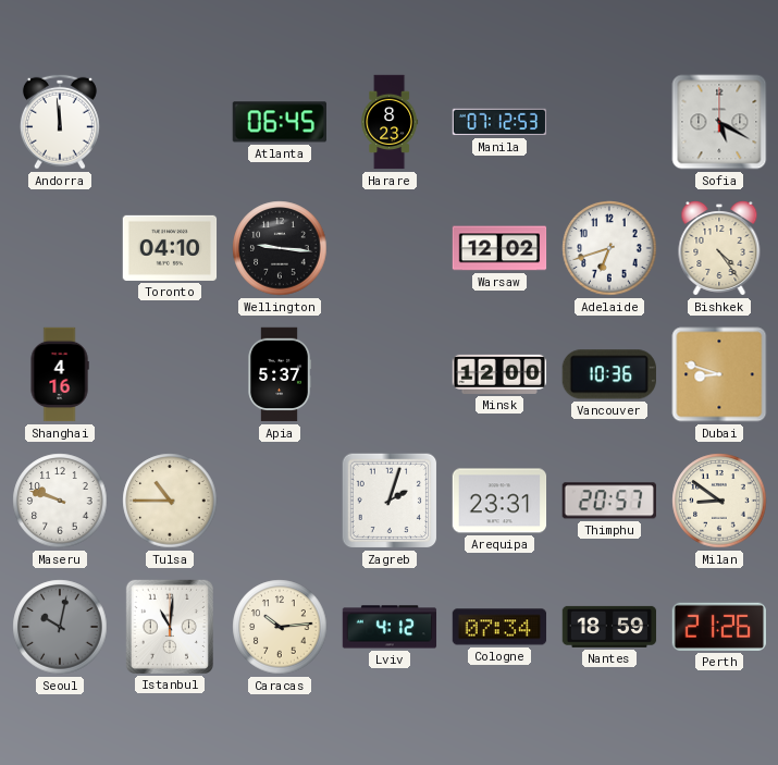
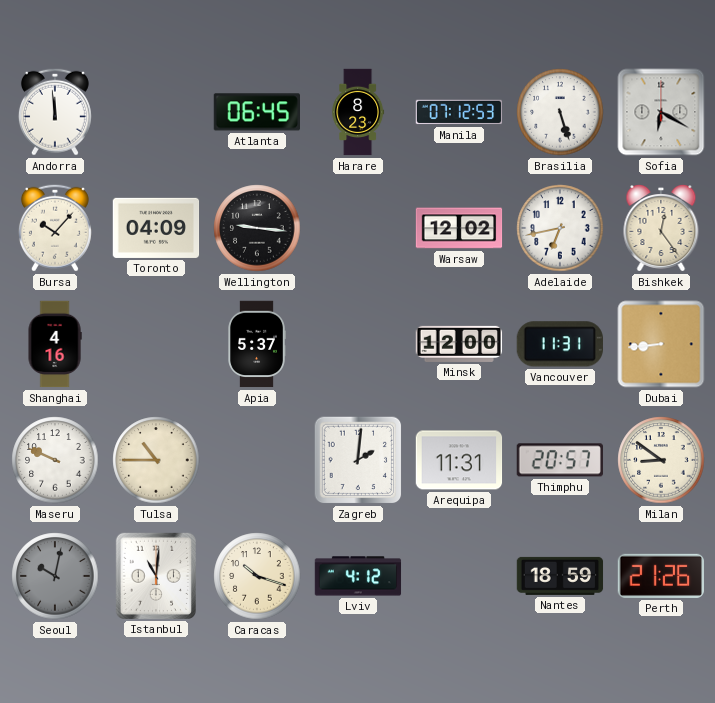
Brasilia: none -> 5:27 (560, 112)
Sofia: 5:20 -> 6:20 (661, 112)
Bursa: none -> 10:07 (55, 228)
Toronto: 04:10 -> 04:09 (156, 228)
Adelaide: 6:42 -> 6:43 (560, 228)
Bishkek: 4:24 -> 12:24 (661, 229)
Vancouver: 10:36 -> 11:31 (560, 344)
Dubai: 8:48 -> 8:44 (661, 344)
Maseru: 9:48 -> 9:49 (55, 460)
Zagreb: 2:03 -> 2:01 (358, 460)
Arequipa: 23:31 -> 11:31 (459, 460)
Caracas: 10:14 -> 10:18 (257, 576)
Cologne: 07:34 -> none (499, 627)
